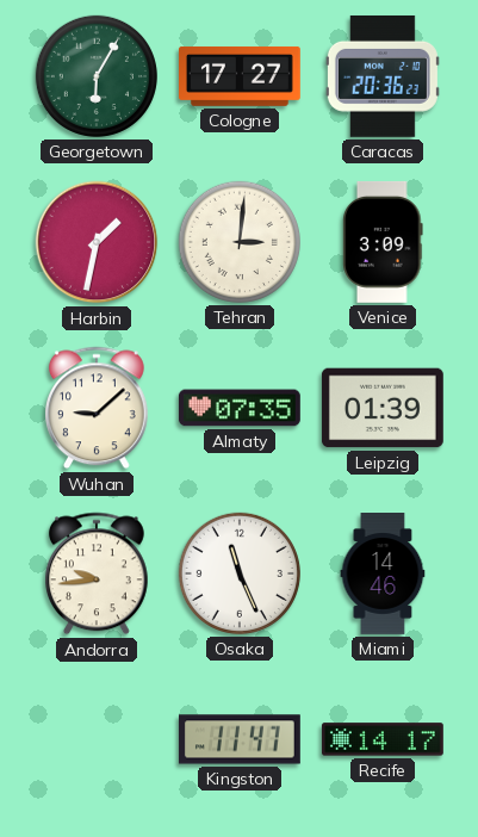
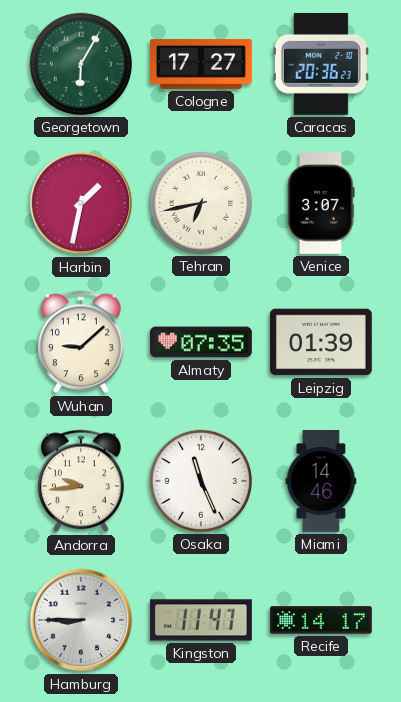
Tehran: 3:01 -> 6:43 (201, 203)
Venice: 3:09 -> 3:07 (321, 203)
Hamburg: none -> 8:45 (81, 620)
